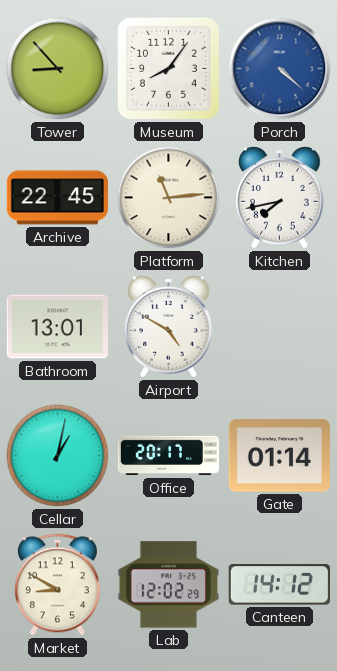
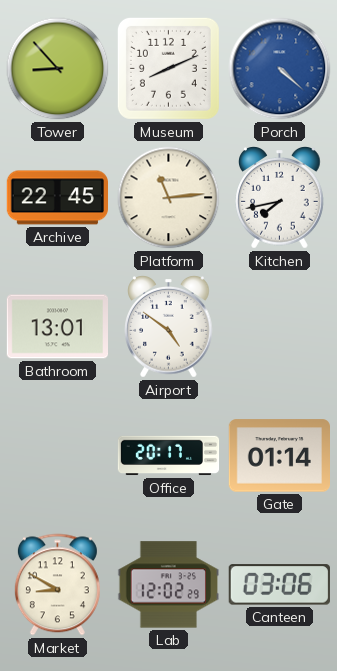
Museum: 8:06 -> 8:11 (168, 68)
Airport: 4:50 -> 4:51 (169, 327)
Cellar: 1:02 -> none (58, 456)
Canteen: 14:12 -> 03:06 (279, 585)
